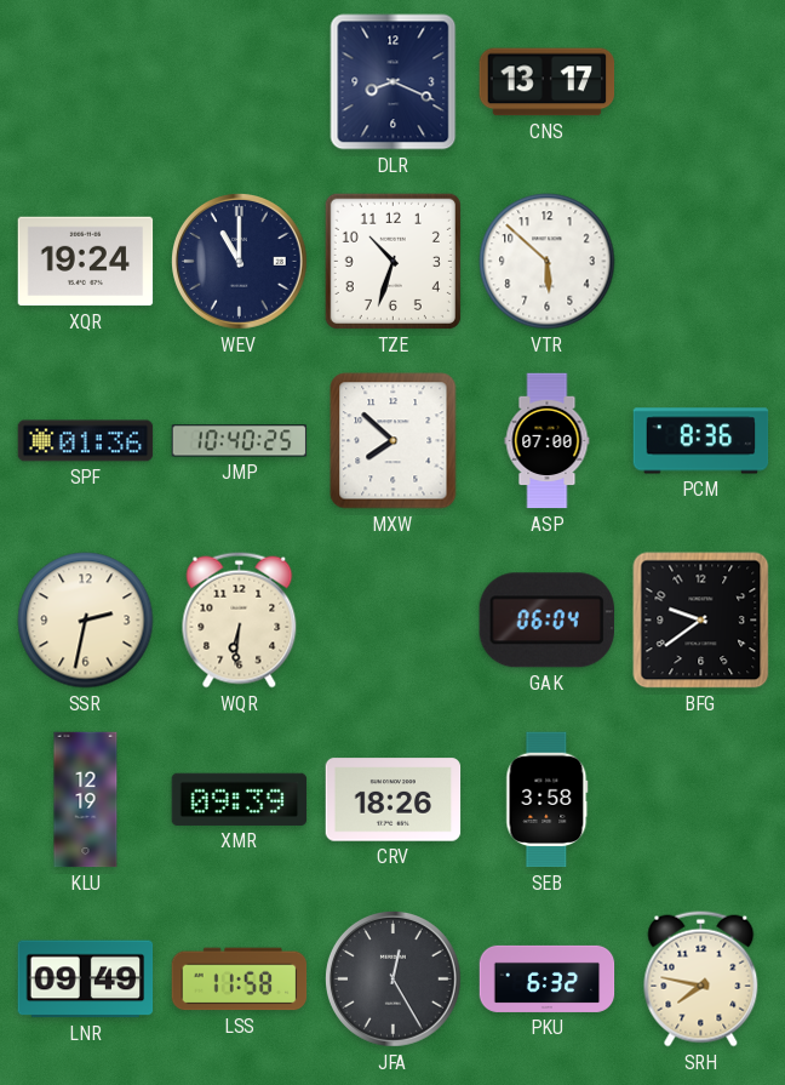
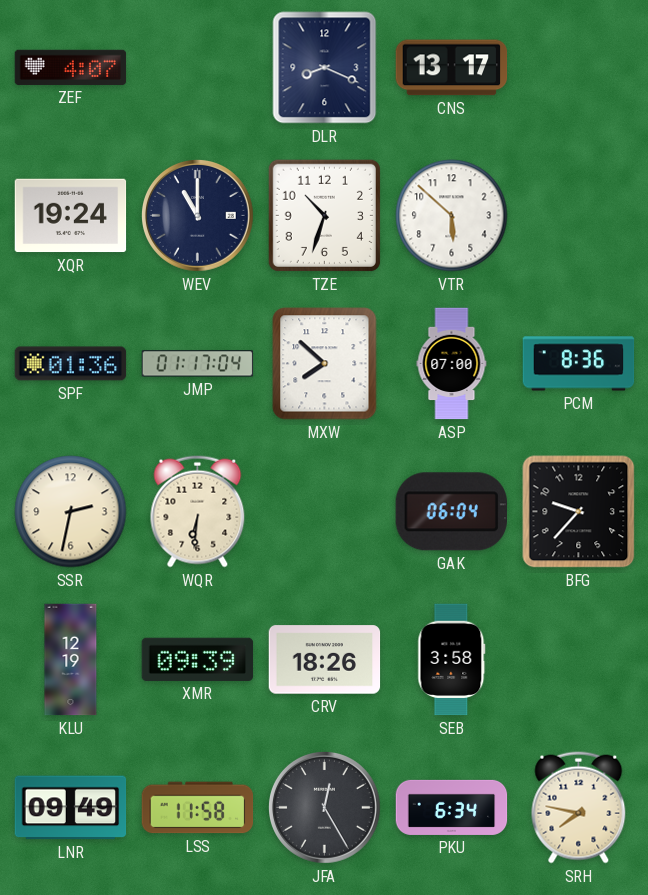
ZEF: none -> 4:07 (71, 67)
JMP: 10:40 -> 01:17 (198, 364)
BFG: 9:39 -> 9:37 (579, 512)
PKU: 6:32 -> 6:34 (452, 807)
